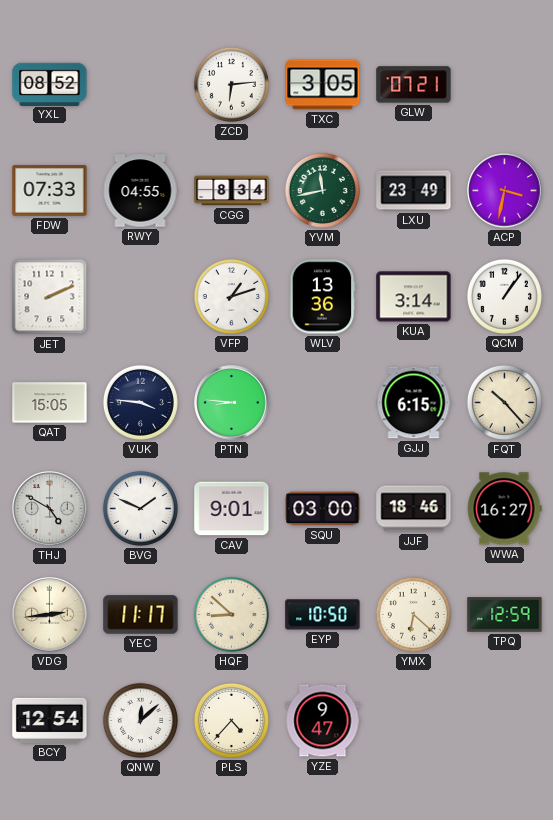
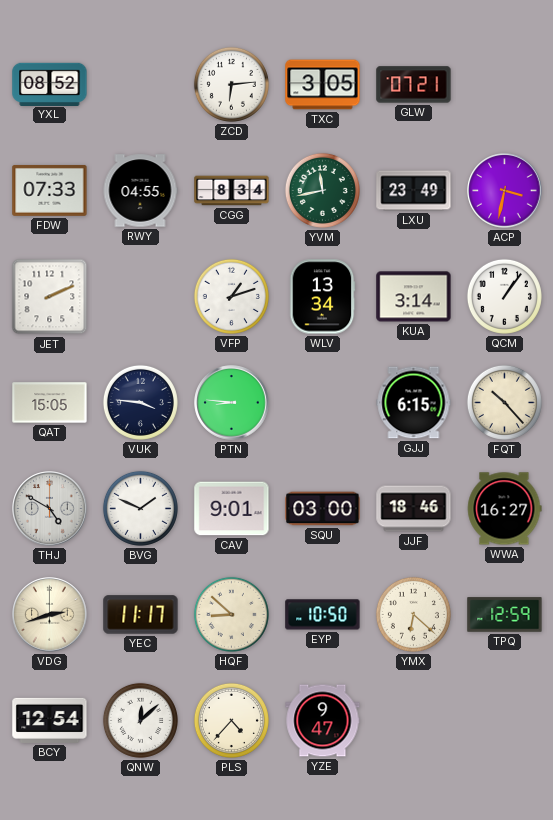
WLV: 13:36 -> 13:34 (322, 297)
VDG: 2:44 -> 2:42 (50, 615)
